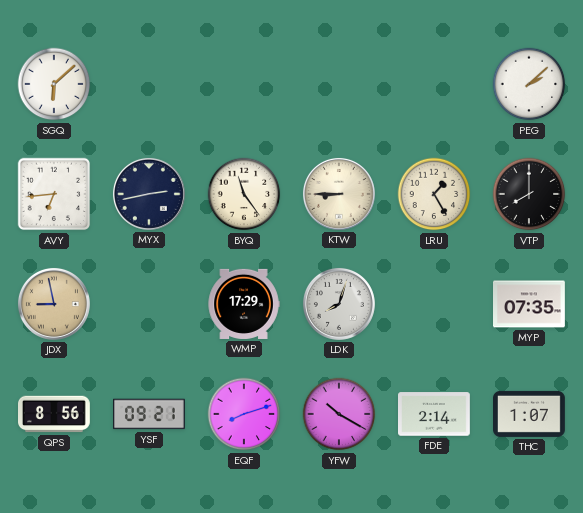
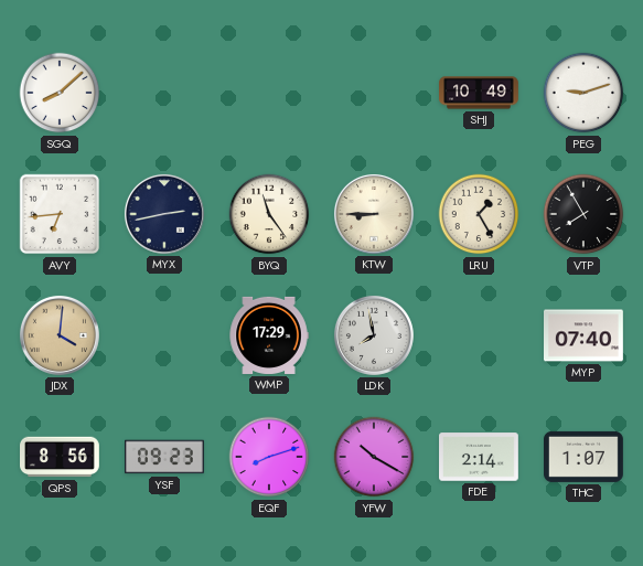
SGQ: 6:08 -> 8:08 (60, 93)
SHJ: none -> 10:49 (480, 93)
PEG: 2:08 -> 9:12 (583, 93)
VTP: 8:00 -> 7:55 (583, 214)
JDX: 8:58 -> 4:01 (60, 335)
LDK: 8:03 -> 7:58 (374, 335)
MYP: 07:35 -> 07:40 (585, 335)
YSF: 09:21 -> 09:23 (165, 457)
